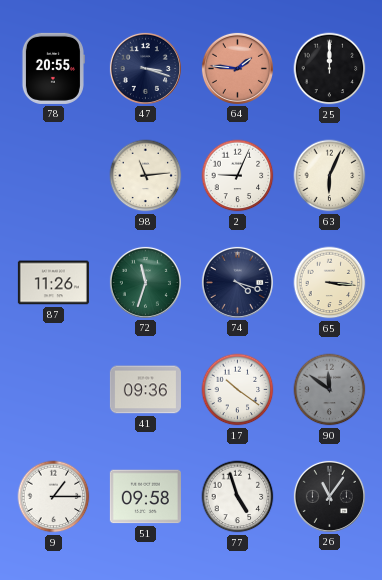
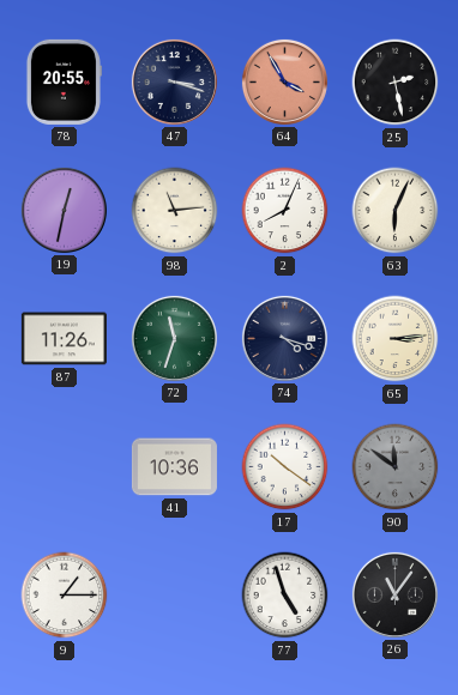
64: 1:46 -> 3:55 (284, 81)
25: 12:00 -> 2:28 (396, 83)
19: none -> 12:32 (64, 210)
2: 9:04 -> 8:04 (285, 211)
65: 3:16 -> 3:14 (396, 339)
41: 09:36 -> 10:36 (174, 467)
51: 09:58 -> none (145, 497)
